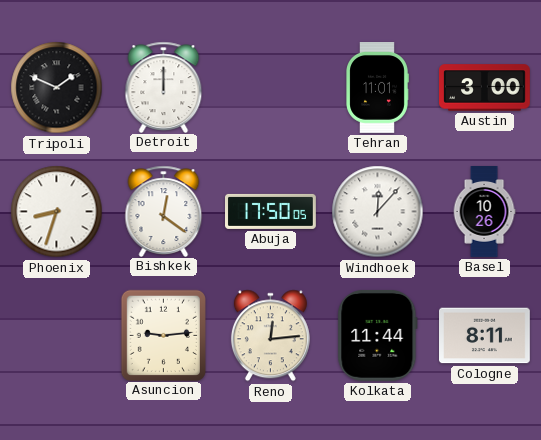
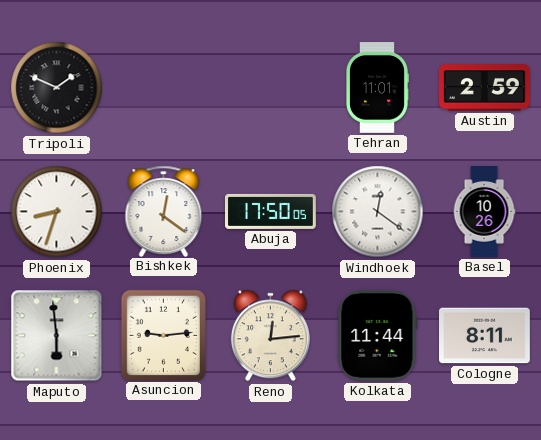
Detroit: 12:00 -> none (164, 87)
Austin: 3:00 -> 2:59 (485, 88)
Windhoek: 12:07 -> 12:21 (378, 212)
Maputo: none -> 5:59 (57, 336)
